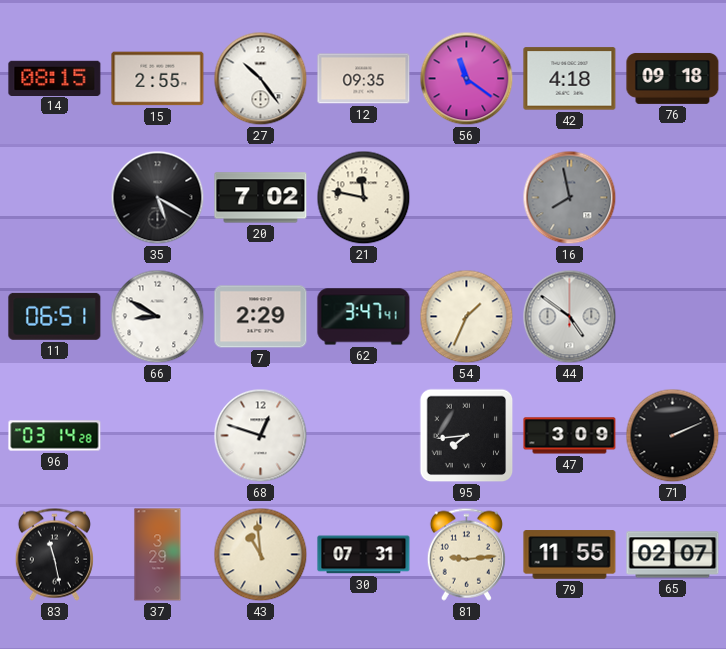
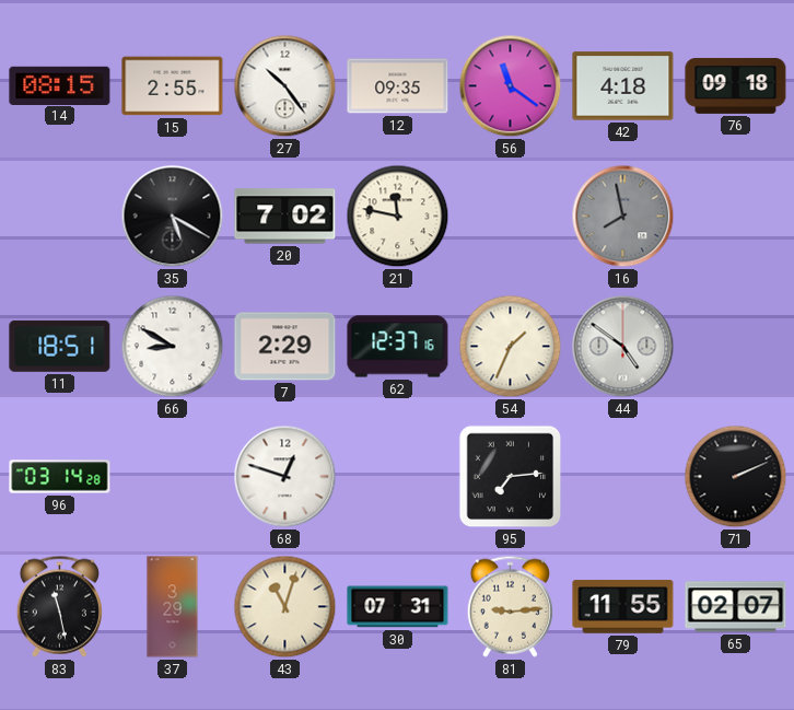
11: 06:51 -> 18:51 (60, 346)
62: 3:47 -> 12:37 (398, 347)
95: 7:44 -> 7:14 (511, 477)
47: 3:09 -> none (570, 436)
43: 10:59 -> 11:03 (285, 607)
